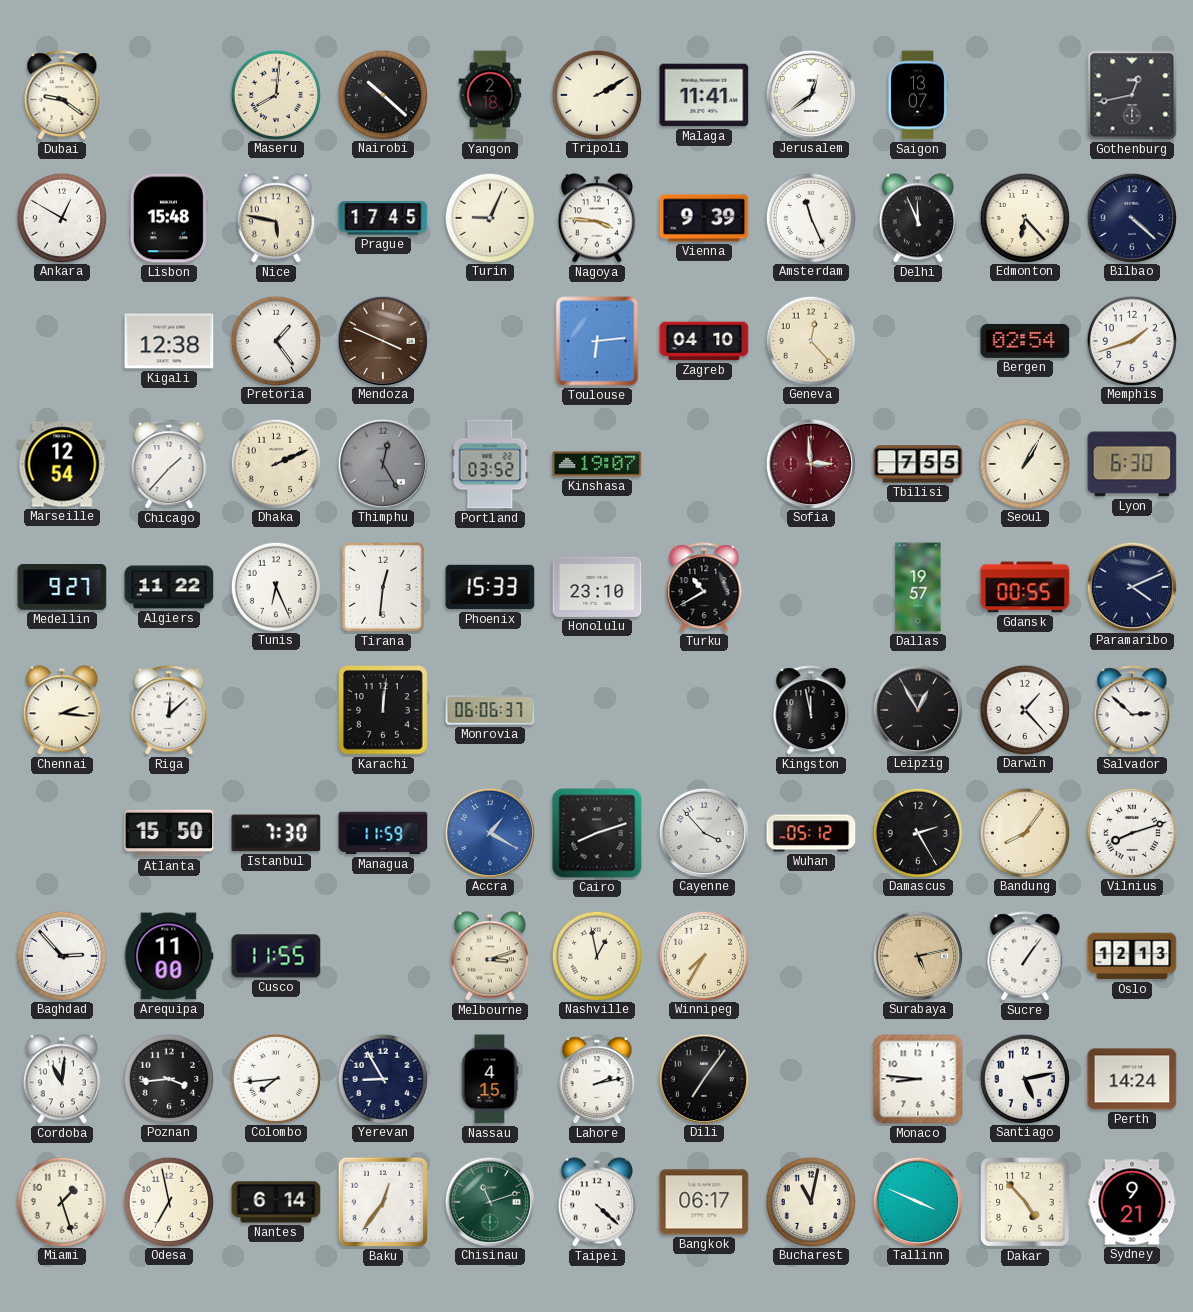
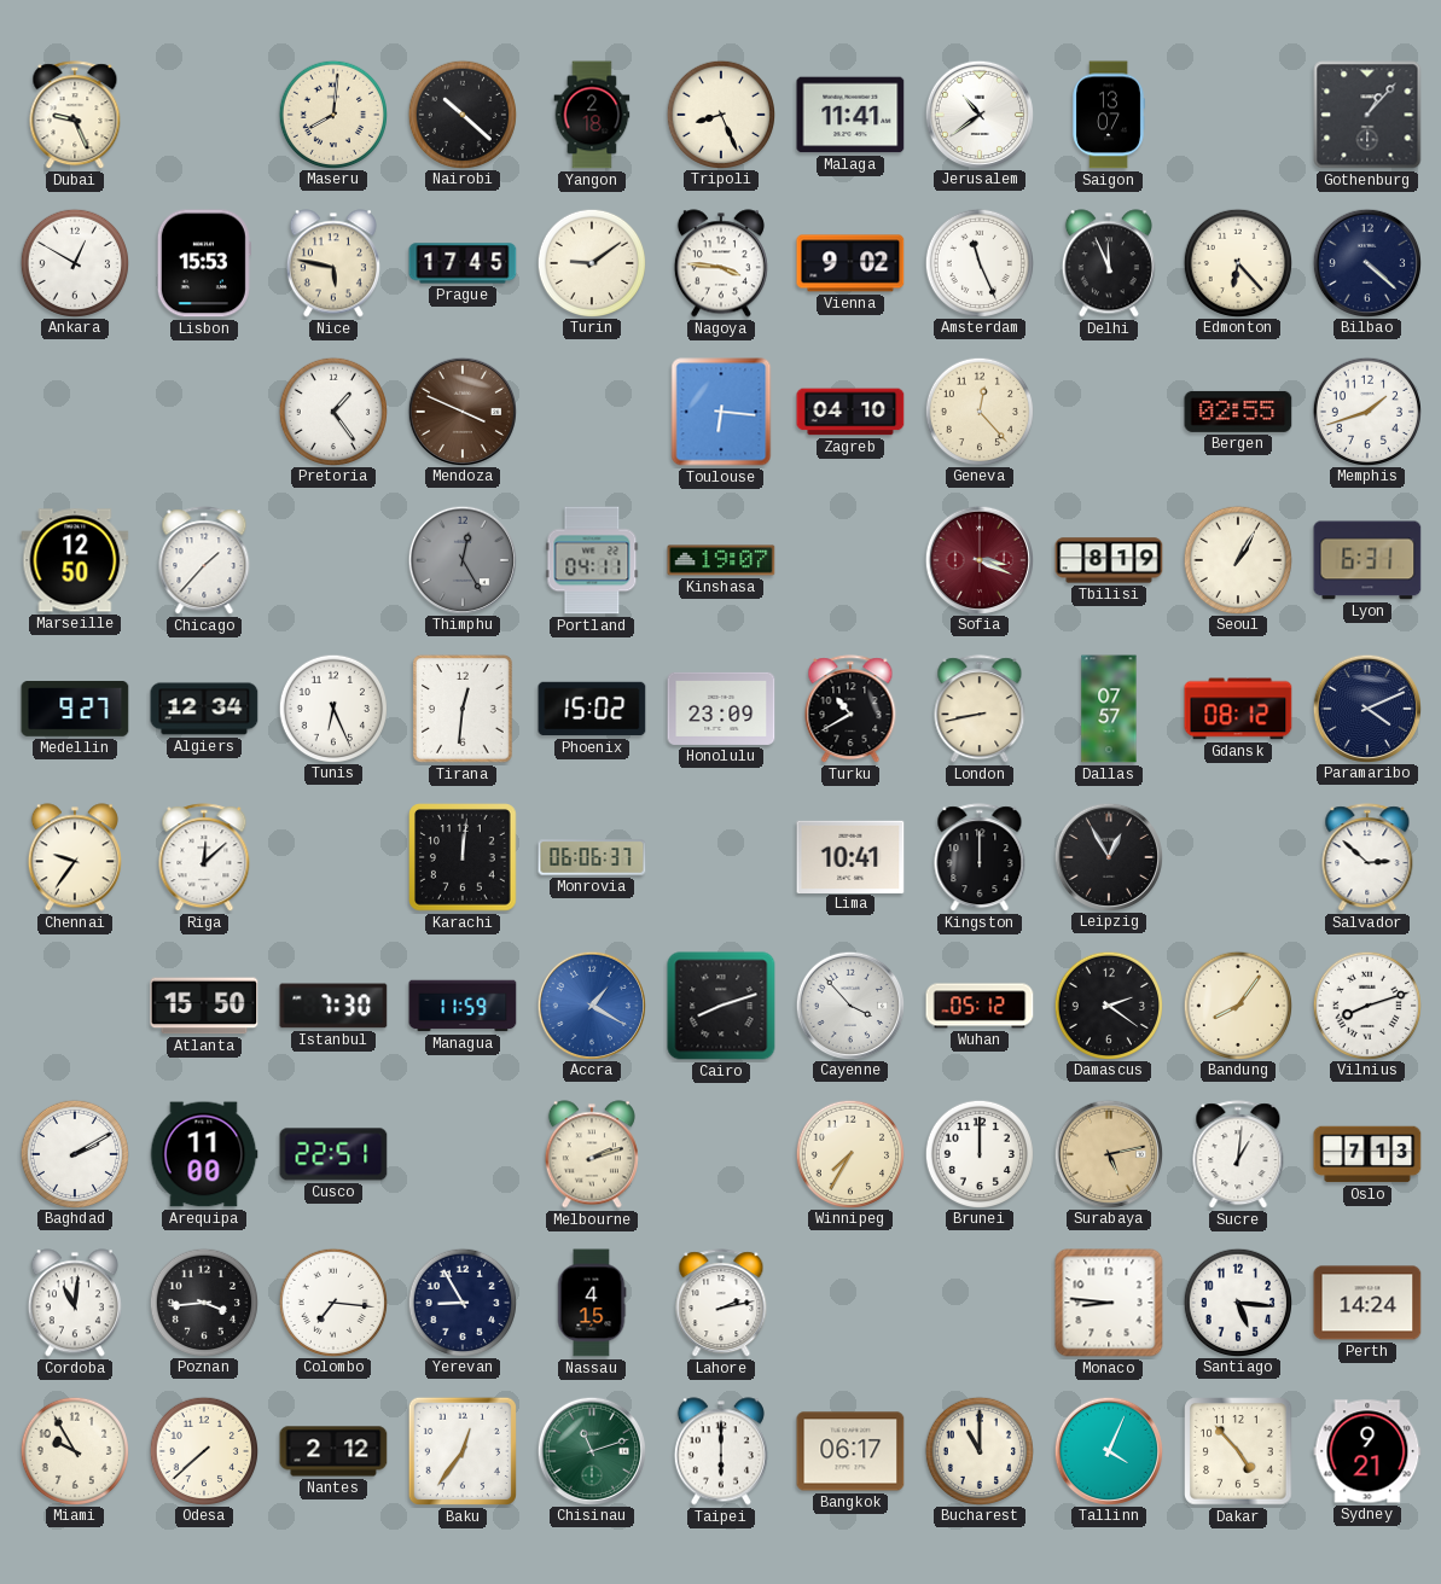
Dubai: 9:21 -> 9:26 (75, 116)
Tripoli: 2:10 -> 8:26 (720, 113)
Jerusalem: 12:39 -> 10:39 (978, 113)
Gothenburg: 12:43 -> 1:07 (1367, 115)
Lisbon: 15:48 -> 15:53 (204, 263)
Turin: 9:04 -> 9:09 (591, 262)
Vienna: 9:39 -> 9:02 (850, 263)
Kigali: 12:38 -> none (169, 341)
Toulouse: 6:14 -> 6:16 (721, 412)
Bergen: 02:54 -> 02:55 (1238, 412)
Marseille: 12:54 -> 12:50 (75, 560)
Dhaka: 2:11 -> none (275, 463)
Portland: 03:52 -> 04:11 (592, 560)
Sofia: 2:59 -> 3:19 (978, 559)
Tbilisi: 7:55 -> 8:19 (1109, 560)
Lyon: 6:30 -> 6:31 (1367, 560)
Algiers: 11:22 -> 12:34 (204, 709)
Phoenix: 15:33 -> 15:02 (592, 709)
Honolulu: 23:10 -> 23:09 (721, 709)
London: none -> 8:43 (980, 710)
Dallas: 19:57 -> 07:57 (1109, 709)
Gdansk: 00:55 -> 08:12 (1238, 709)
Chennai: 2:16 -> 9:36 (75, 857)
Lima: none -> 10:41 (850, 856)
Kingston: 11:58 -> 12:00 (980, 858)
Darwin: 1:23 -> none (1024, 709)
Damascus: 2:25 -> 2:21 (1108, 1004)
Baghdad: 2:53 -> 2:10 (74, 1153)
Cusco: 11:55 -> 22:51 (333, 1154)
Melbourne: 3:12 -> 2:12 (592, 1154)
Nashville: 12:58 -> none (596, 955)
Brunei: none -> 12:00 (978, 1153)
Sucre: 1:06 -> 1:01 (1238, 1155)
Oslo: 12:13 -> 7:13 (1367, 1154)
Colombo: 7:44 -> 7:16 (332, 1301)
Dili: 7:06 -> none (703, 1078)
Santiago: 5:13 -> 5:16 (1237, 1301)
Miami: 1:27 -> 9:55 (74, 1450)
Odesa: 6:58 -> 7:38 (203, 1450)
Nantes: 6:14 -> 2:12 (333, 1451)
Taipei: 4:22 -> 6:00 (721, 1451)
Bucharest: 11:02 -> 11:00 (978, 1450)
Tallinn: 3:49 -> 4:04 (1108, 1450)
